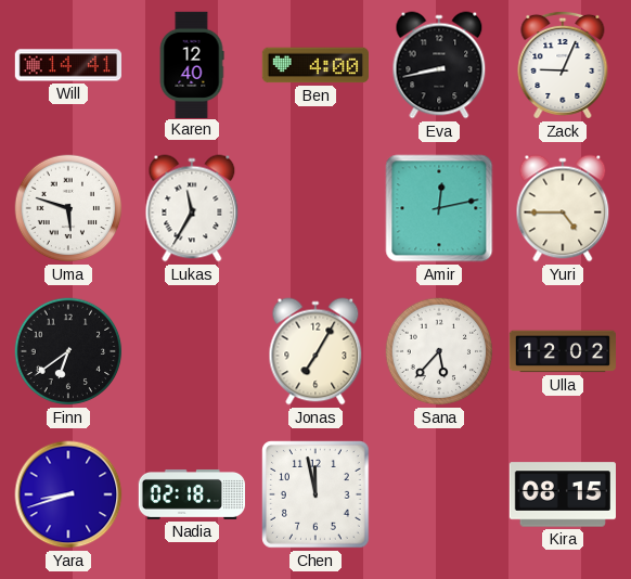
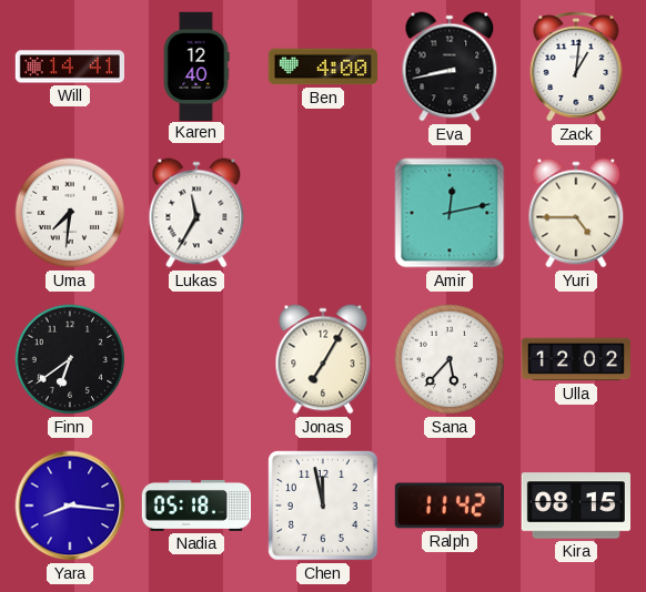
Zack: 9:04 -> 1:01 (576, 67)
Uma: 5:48 -> 7:31 (70, 213)
Yara: 8:42 -> 8:16 (70, 506)
Nadia: 02:18 -> 05:18 (195, 506)
Ralph: none -> 11:42 (450, 506)
